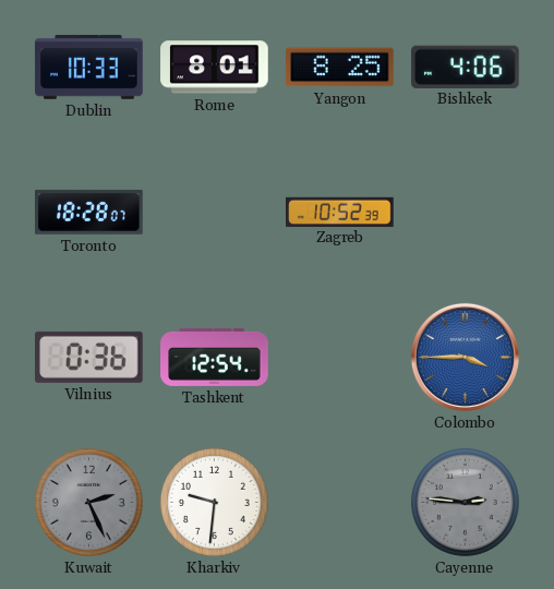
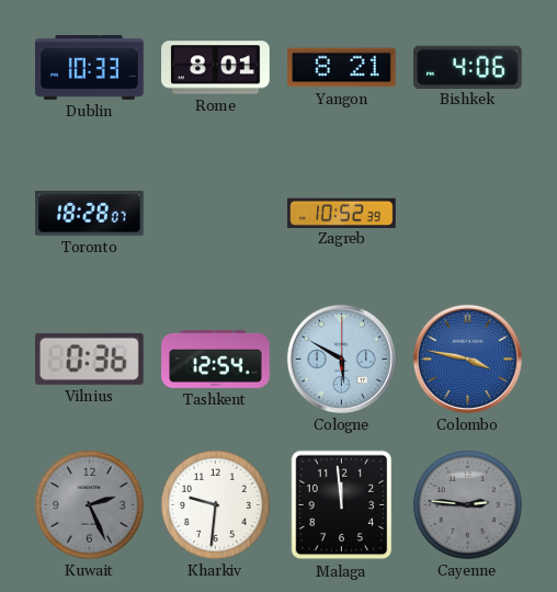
Yangon: 8:25 -> 8:21 (342, 68)
Cologne: none -> 5:50 (341, 358)
Colombo: 3:45 -> 3:47 (467, 358)
Malaga: none -> 11:59 (342, 505)
